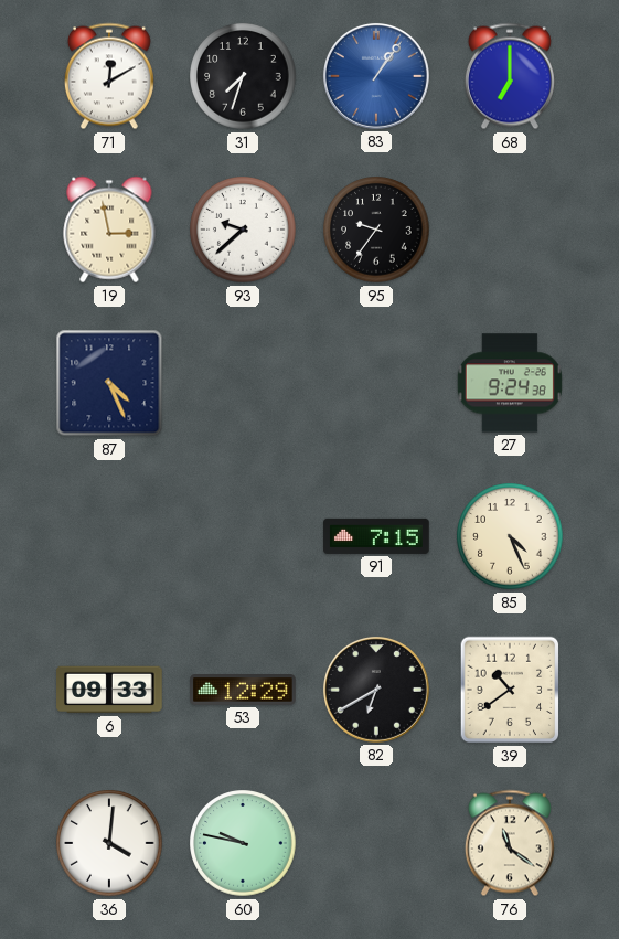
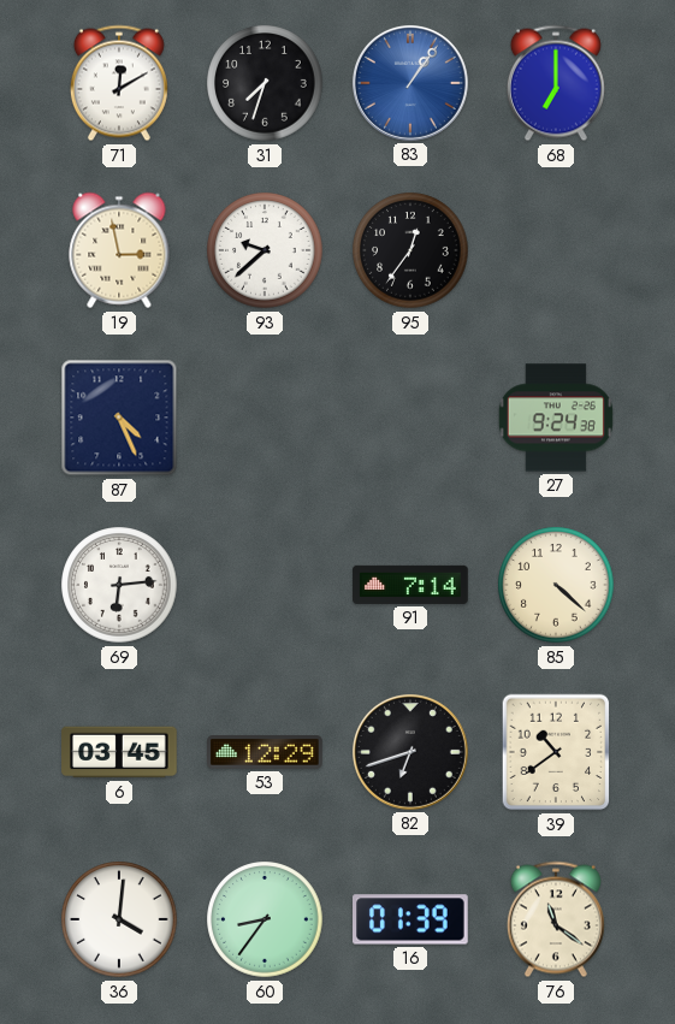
95: 9:36 -> 12:36 (410, 250)
69: none -> 6:14 (119, 585)
91: 7:15 -> 7:14 (410, 585)
85: 4:26 -> 4:22 (556, 585)
6: 09:33 -> 03:45 (119, 752)
82: 6:40 -> 6:42 (410, 752)
60: 9:47 -> 8:36 (265, 919)
16: none -> 01:39 (411, 919)
